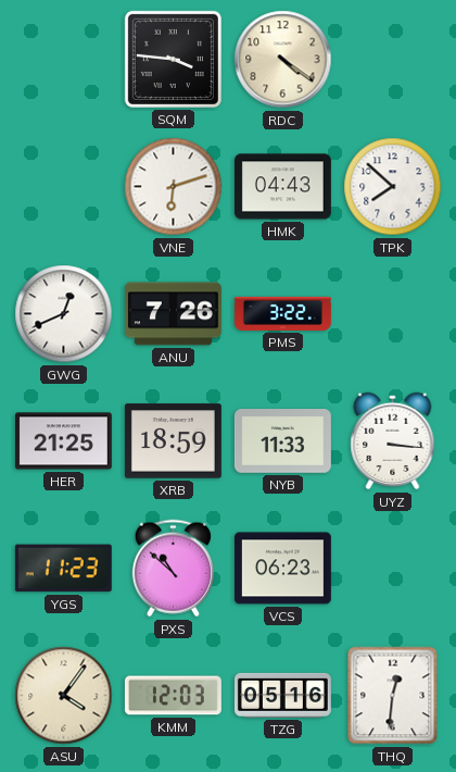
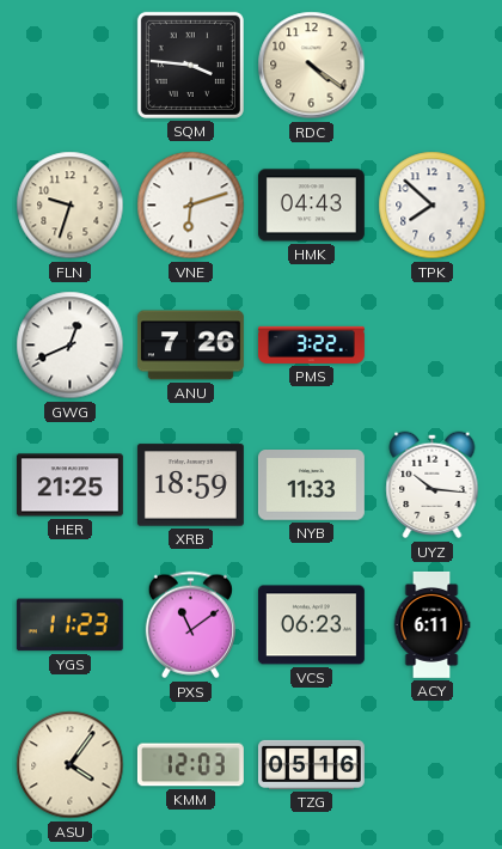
FLN: none -> 9:33 (71, 206)
UYZ: 3:16 -> 10:16 (433, 485)
PXS: 10:52 -> 11:09 (190, 625)
ACY: none -> 6:11 (431, 624)
THQ: 12:31 -> none (393, 696)
